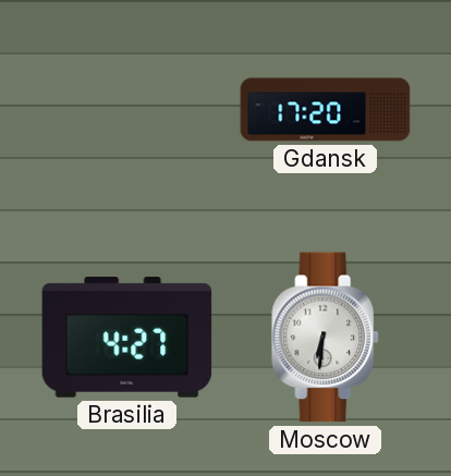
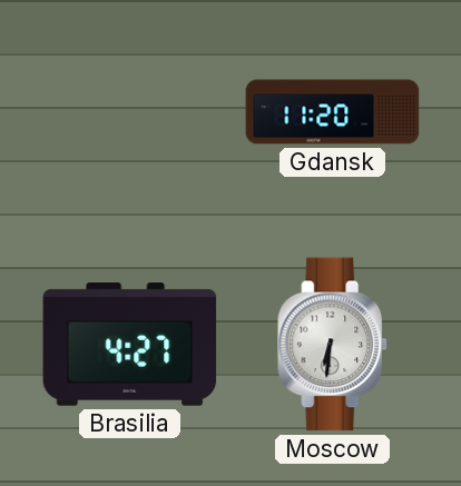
Gdansk: 17:20 -> 11:20 (333, 112)
